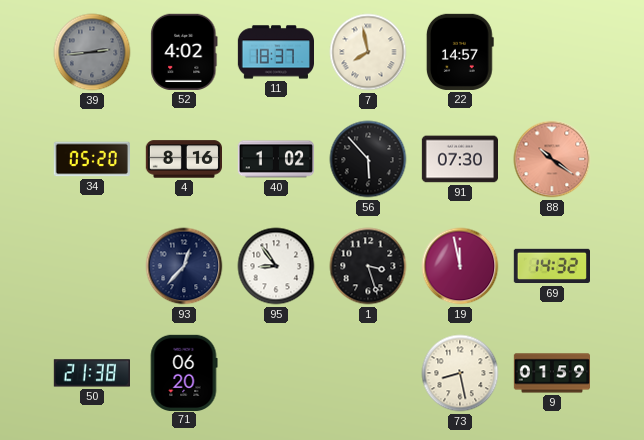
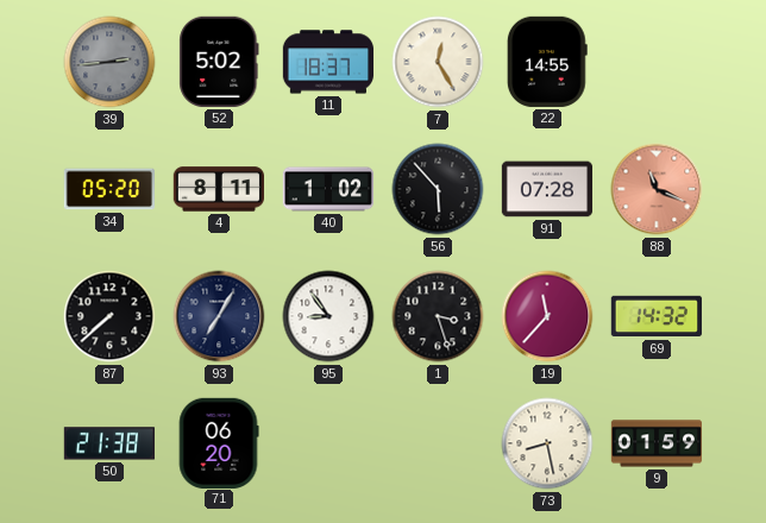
52: 4:02 -> 5:02 (219, 62)
7: 7:58 -> 12:25 (438, 62)
22: 14:57 -> 14:55 (547, 62)
4: 8:16 -> 8:11 (218, 189)
91: 07:30 -> 07:28 (546, 189)
88: 10:21 -> 11:19 (657, 189)
87: none -> 7:38 (109, 316)
93: 12:37 -> 7:05 (219, 316)
19: 11:58 -> 11:37 (547, 316)
